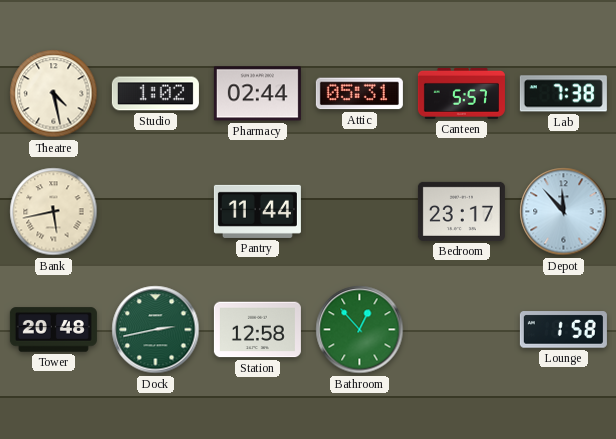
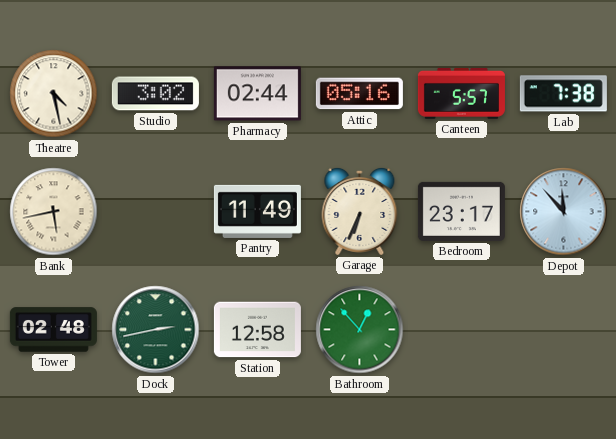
Studio: 1:02 -> 3:02 (155, 94)
Attic: 05:31 -> 05:16 (359, 94)
Pantry: 11:44 -> 11:49 (257, 211)
Garage: none -> 6:34 (360, 211)
Tower: 20:48 -> 02:48 (53, 330)
Lounge: 1:58 -> none (563, 330)
